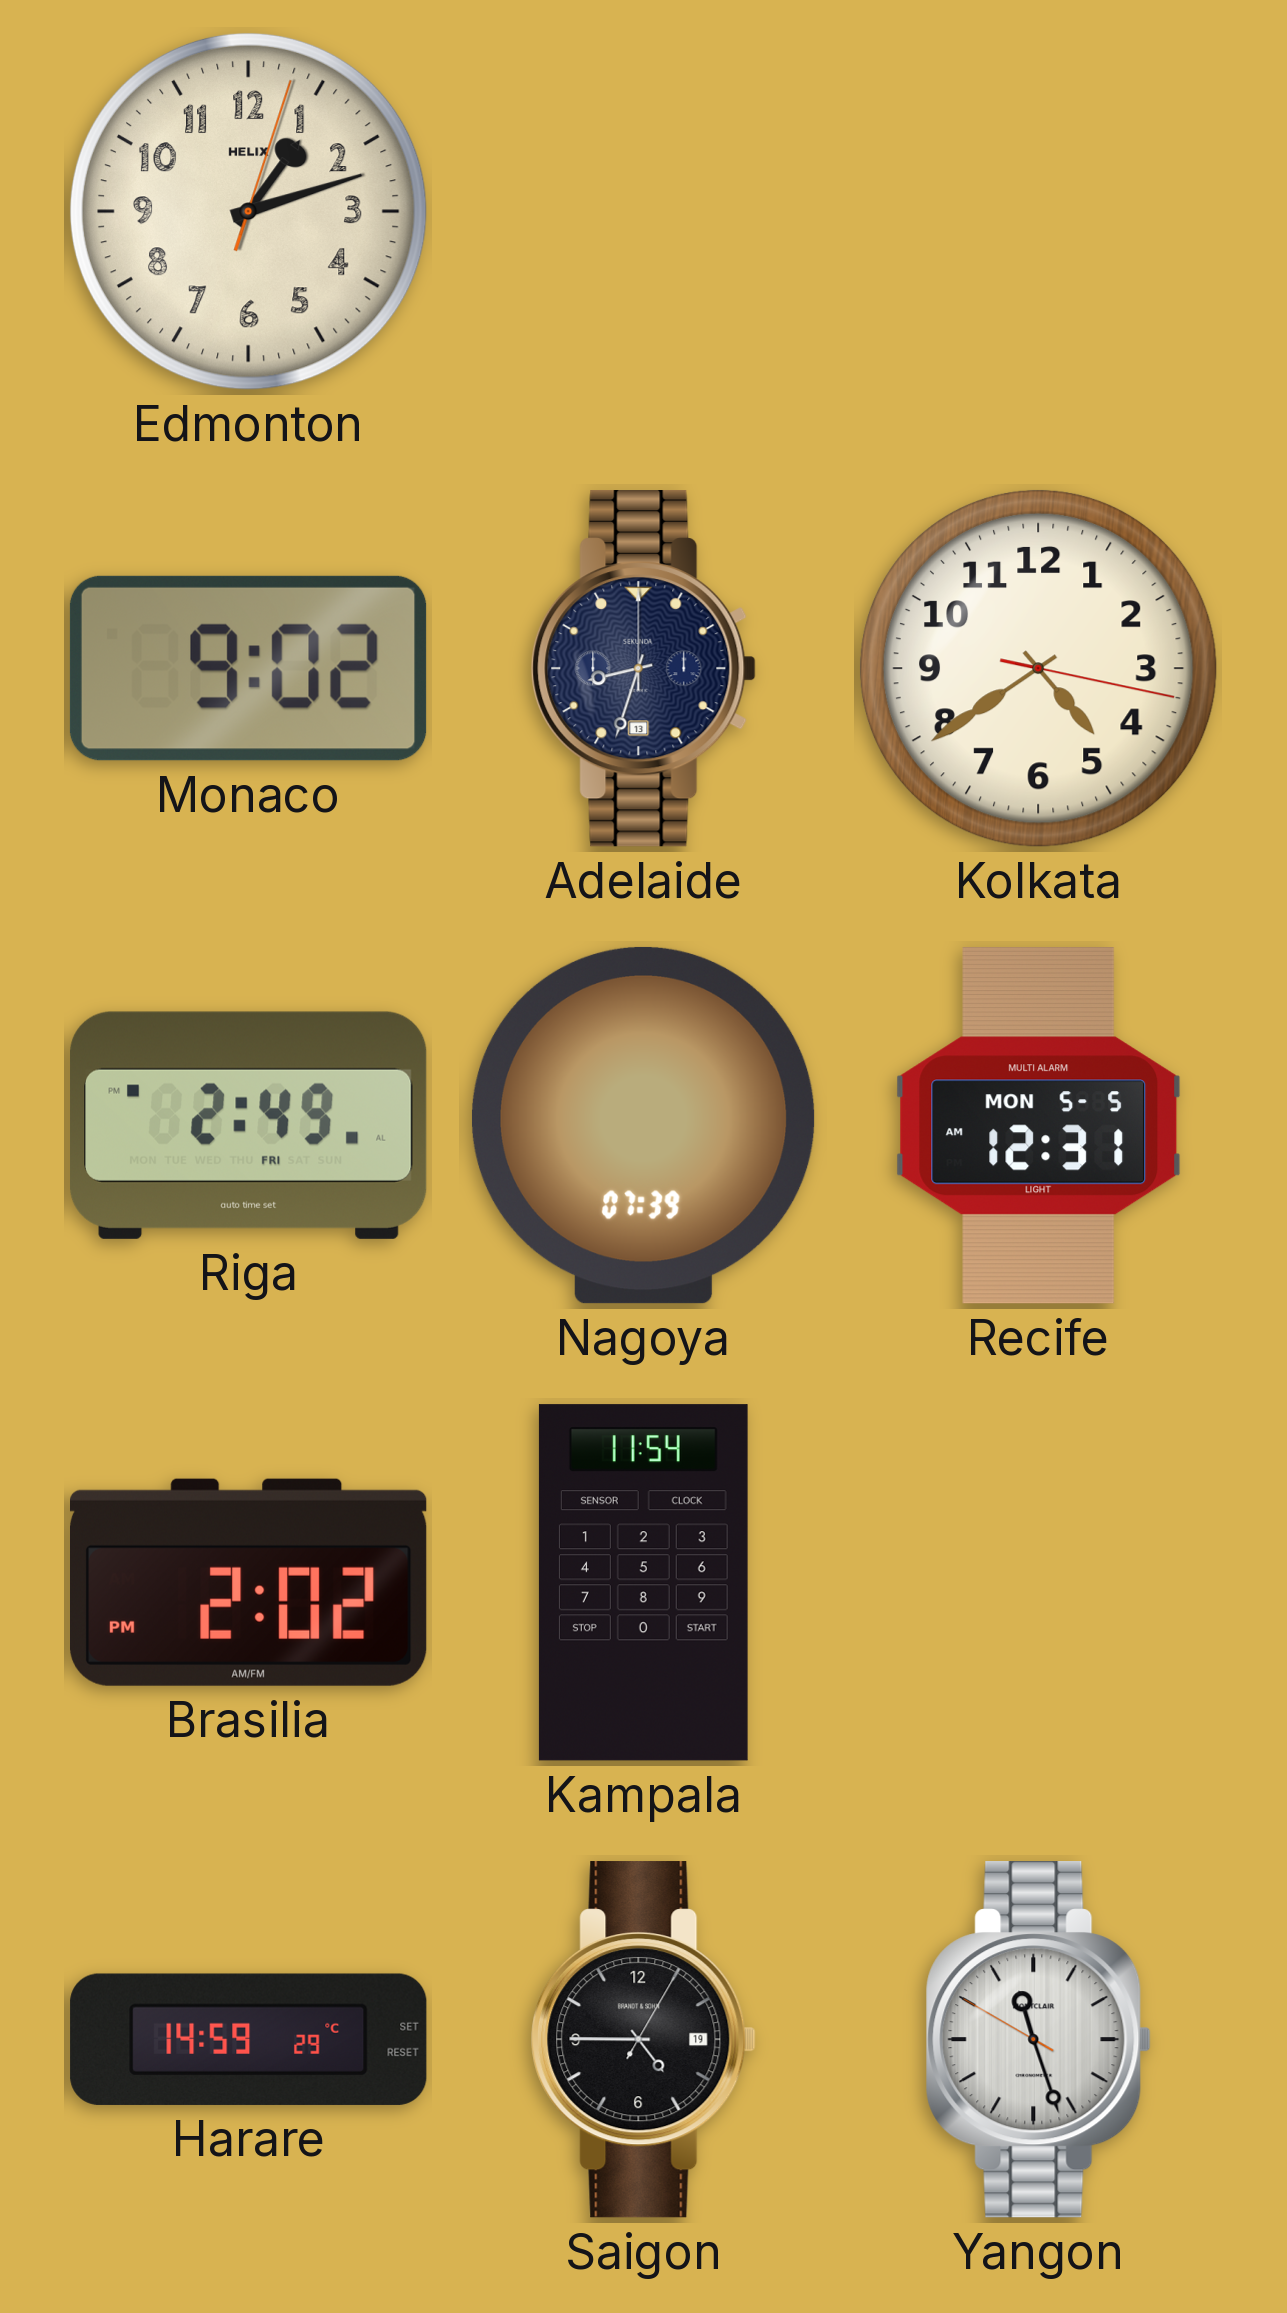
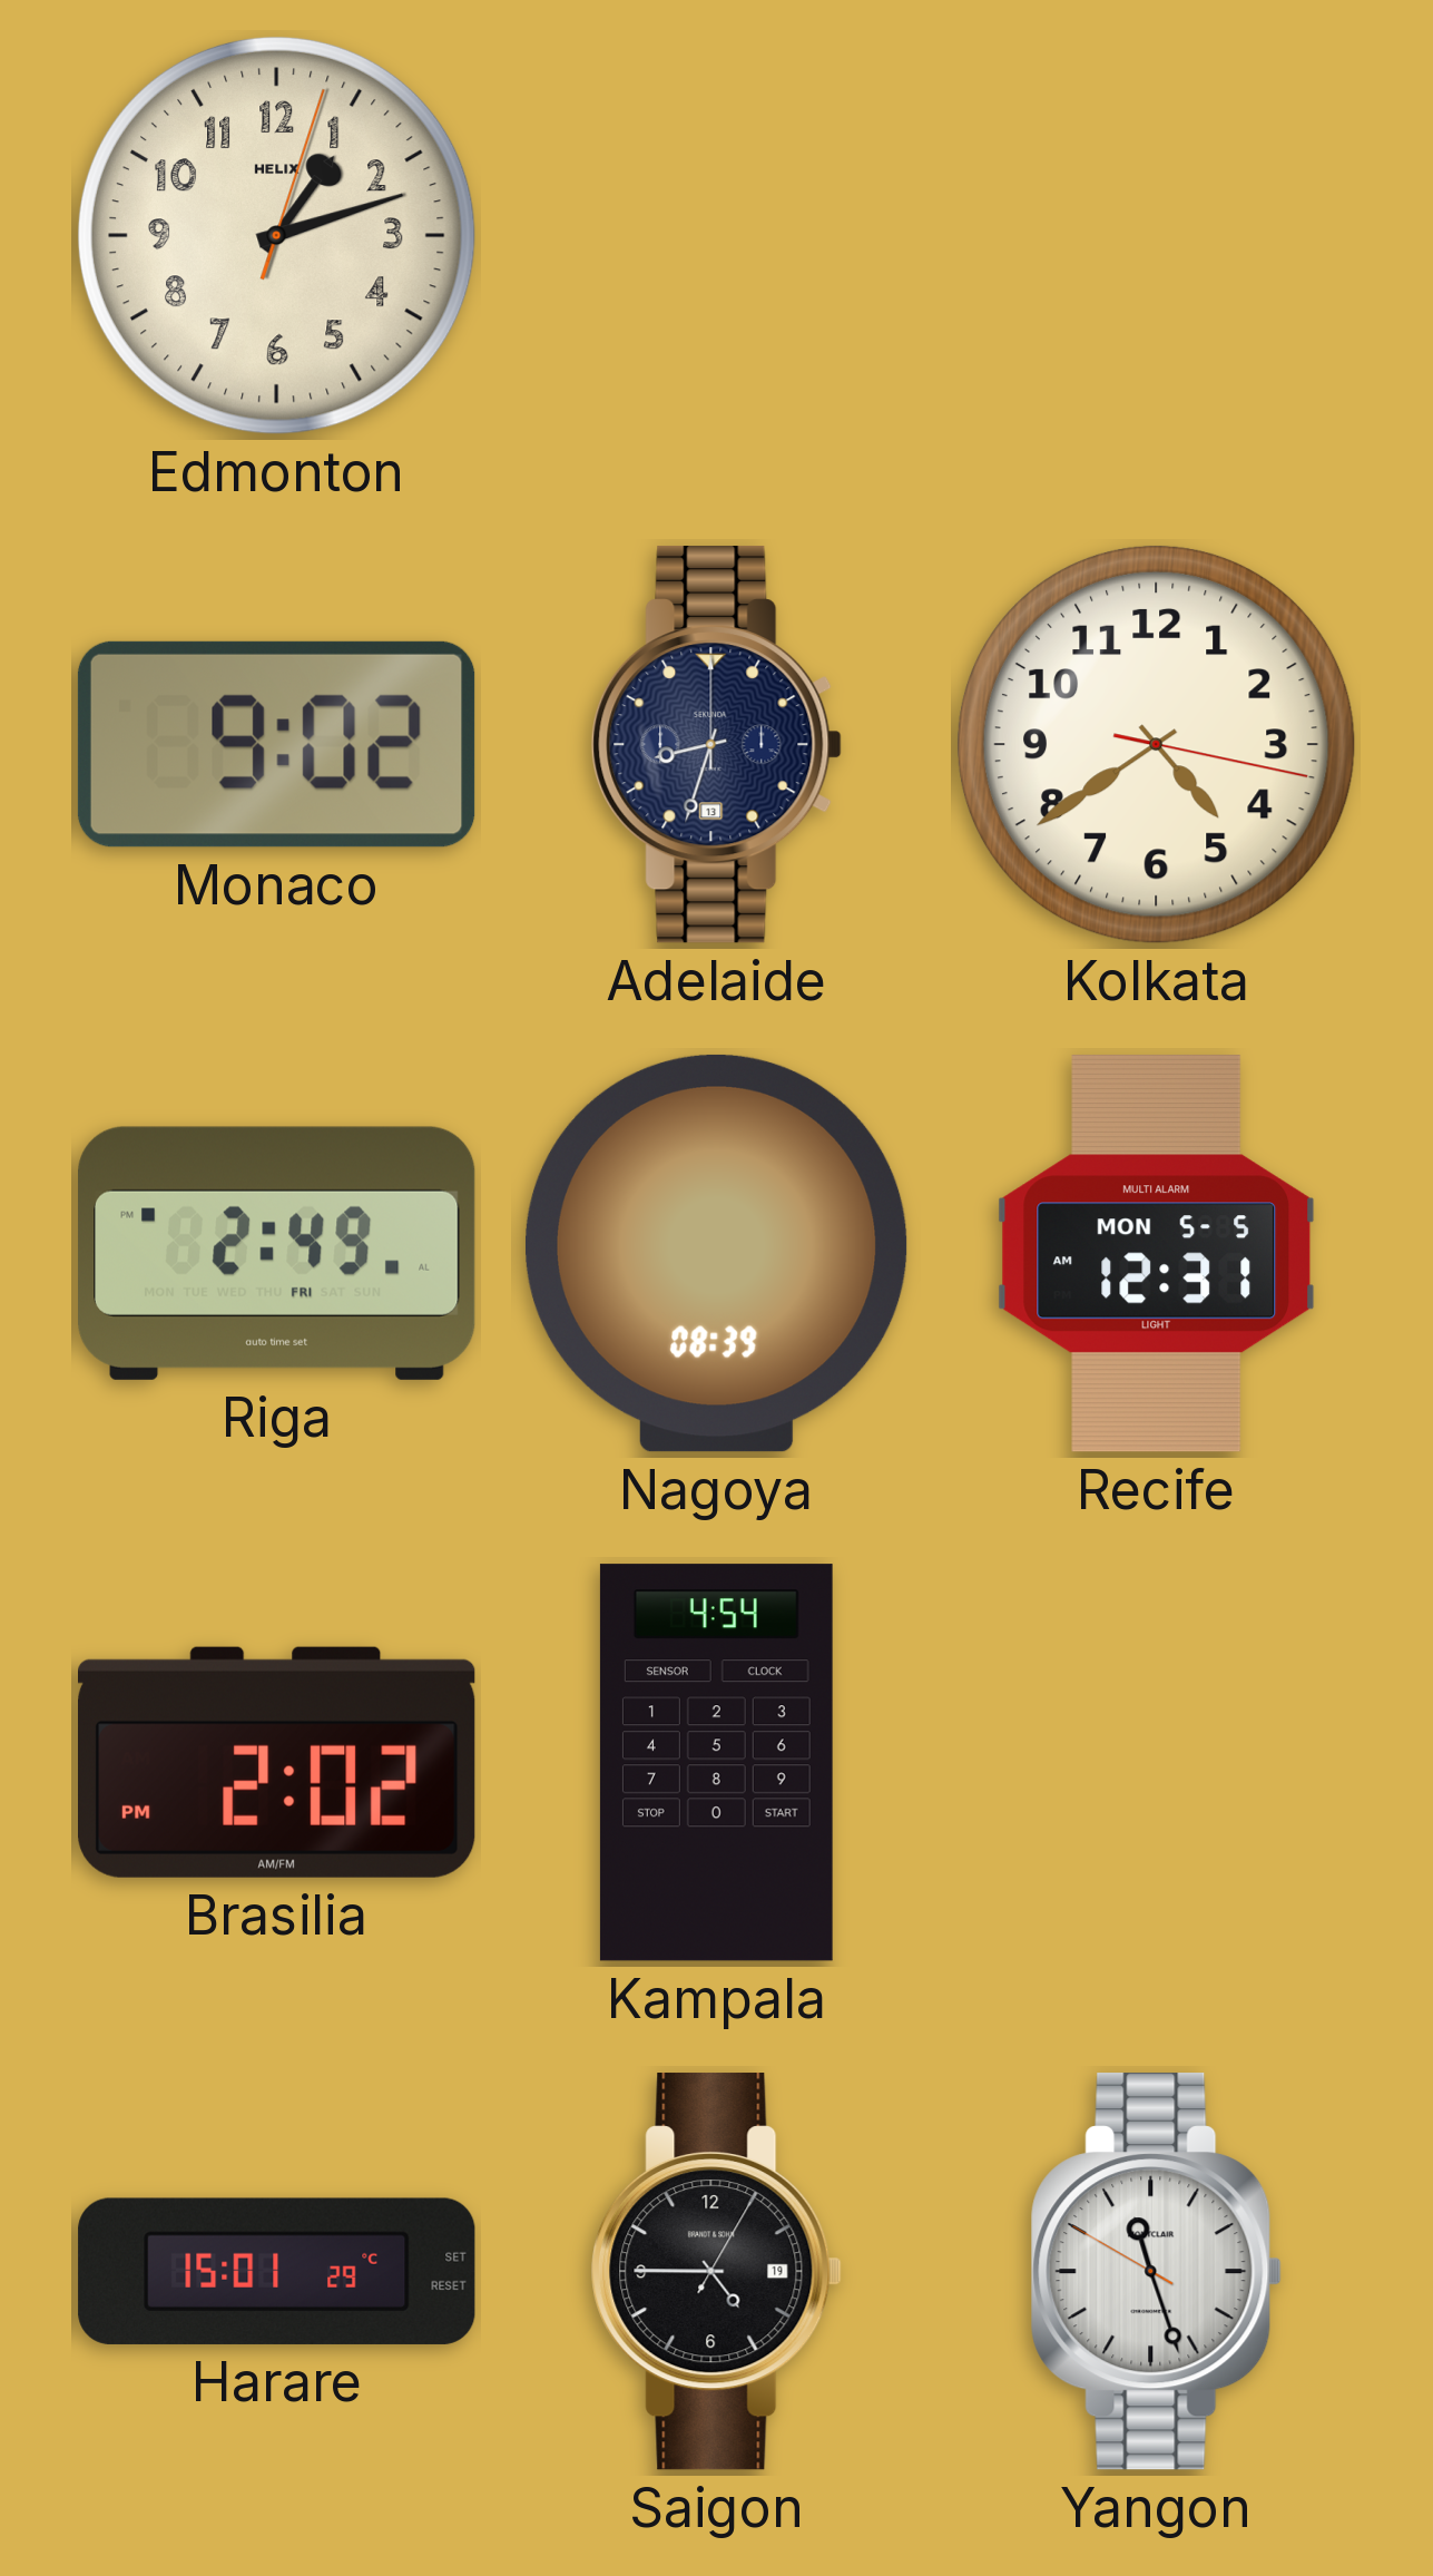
Nagoya: 07:39 -> 08:39 (716, 1253)
Kampala: 11:54 -> 4:54 (716, 1763)
Harare: 14:59 -> 15:01 (277, 2271)
